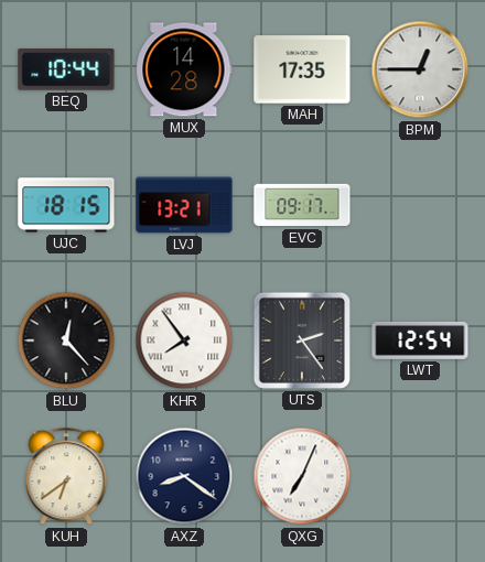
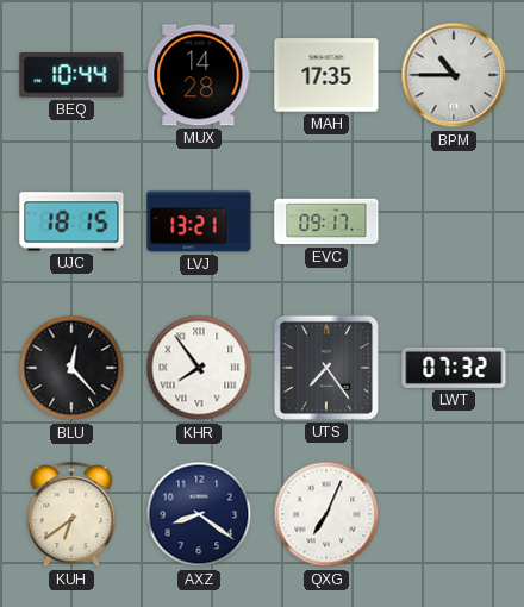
BPM: 12:45 -> 10:45 (454, 75)
UTS: 2:24 -> 7:24 (326, 368)
LWT: 12:54 -> 07:32 (454, 368)
